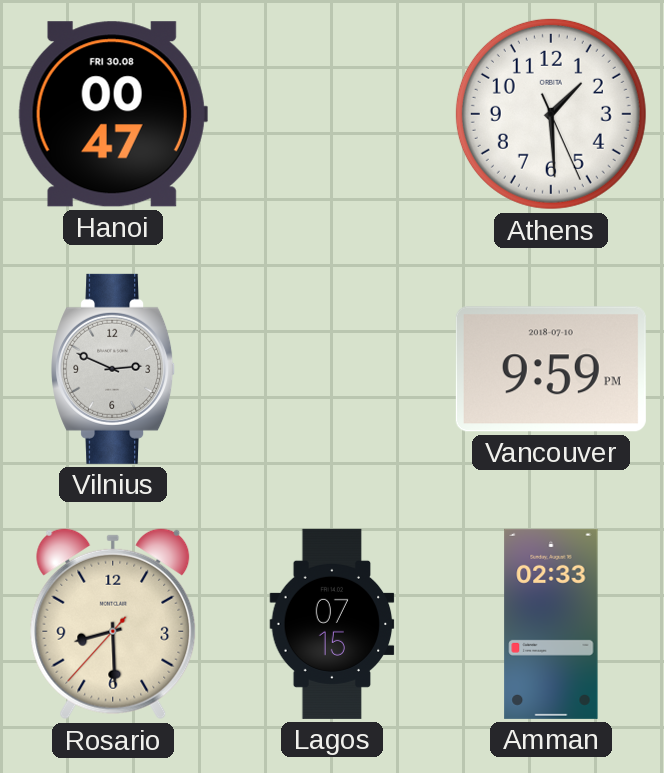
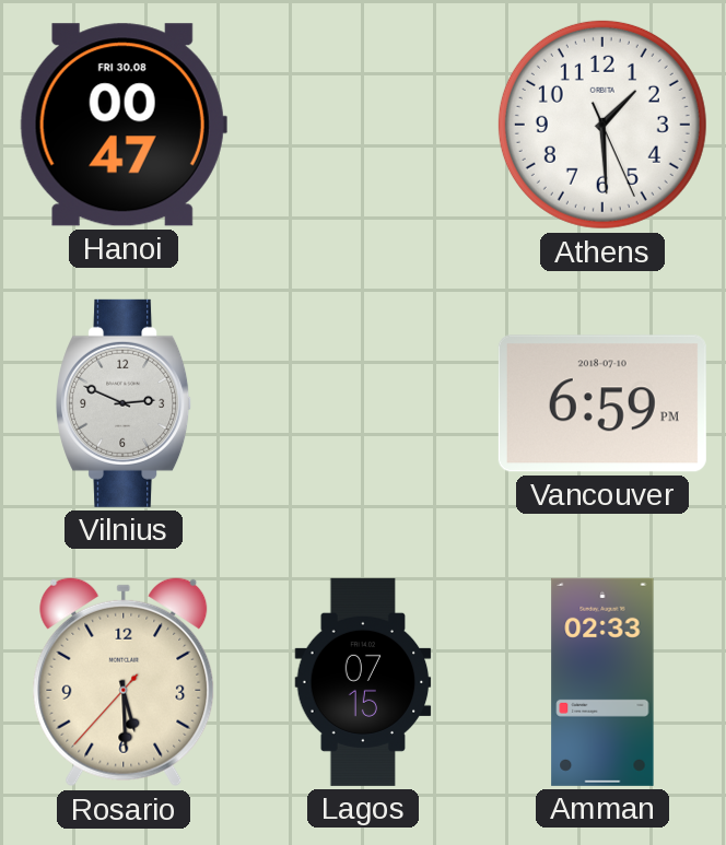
Vancouver: 9:59 -> 6:59 (602, 403)
Rosario: 8:29 -> 5:29 (124, 682)
